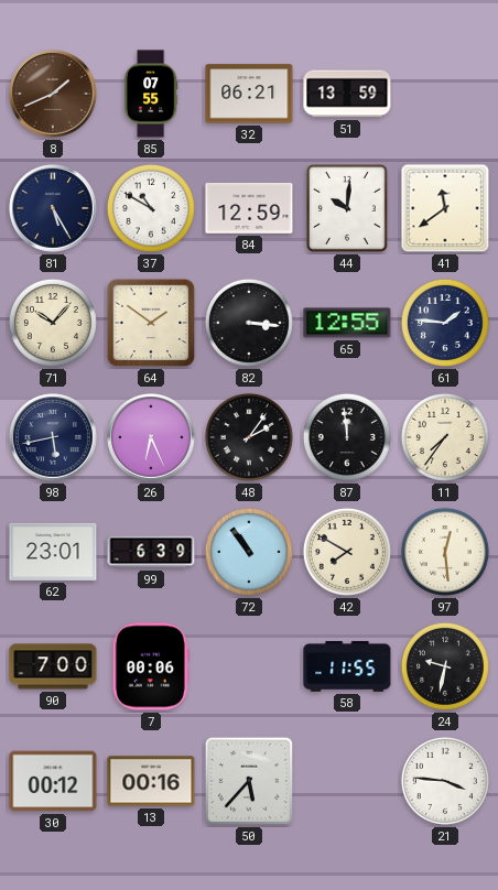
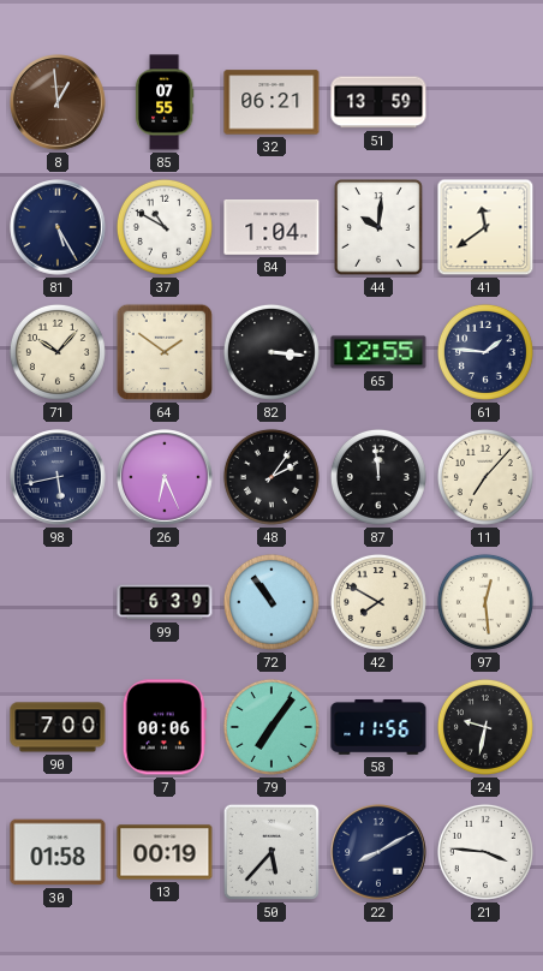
8: 1:41 -> 12:59 (58, 102)
84: 12:59 -> 1:04 (271, 227)
11: 7:36 -> 7:07 (485, 477)
62: 23:01 -> none (53, 552)
79: none -> 7:06 (271, 727)
58: 11:55 -> 11:56 (378, 727)
30: 00:12 -> 01:58 (58, 852)
13: 00:16 -> 00:19 (165, 852)
22: none -> 8:10 (378, 852)
